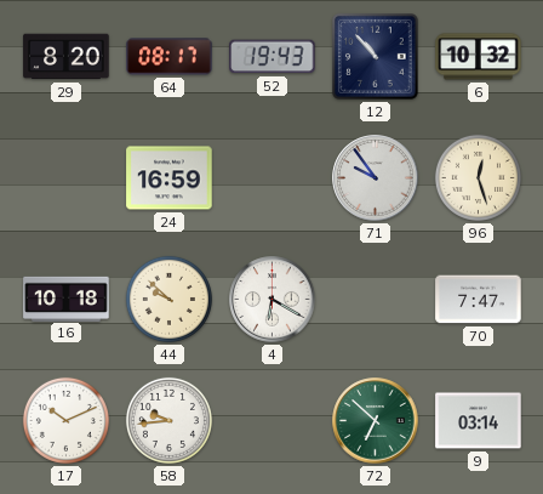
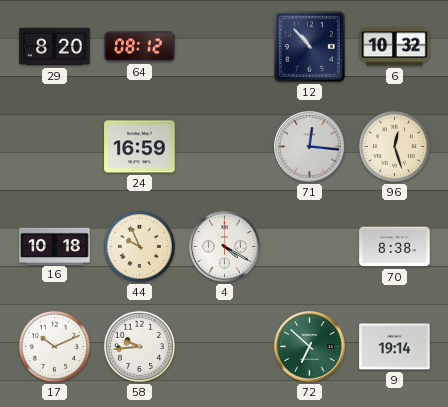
64: 08:17 -> 08:12 (140, 47)
52: 19:43 -> none (273, 57)
71: 9:54 -> 12:16 (310, 147)
44: 9:52 -> 9:56 (139, 246)
4: 6:20 -> 4:20 (225, 247)
70: 7:47 -> 8:38 (395, 247)
9: 03:14 -> 19:14 (395, 347)
